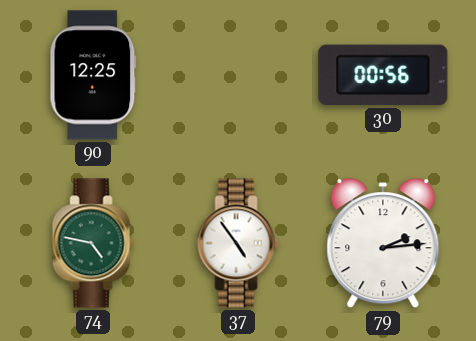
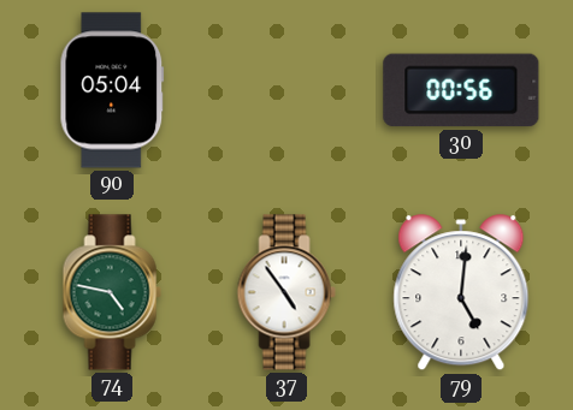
90: 12:25 -> 05:04 (112, 90)
79: 2:14 -> 5:01 (461, 293)
